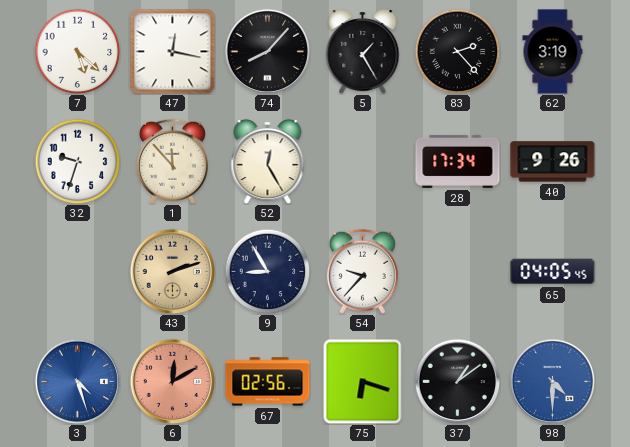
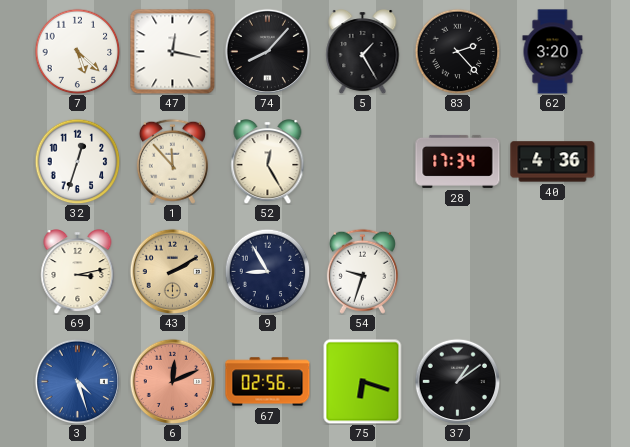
62: 3:19 -> 3:20 (553, 52)
32: 9:33 -> 12:33 (77, 161)
40: 9:26 -> 4:36 (553, 162)
69: none -> 3:13 (78, 272)
43: 2:12 -> 2:10 (172, 271)
54: 9:37 -> 9:33 (362, 271)
65: 04:05 -> none (553, 272)
6: 12:10 -> 12:11 (172, 381)
98: 4:30 -> none (552, 381)
